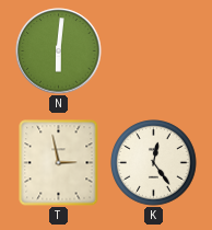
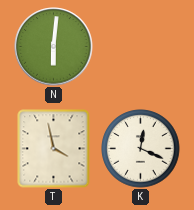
T: 2:58 -> 3:58 (54, 149)
K: 12:24 -> 12:19 (141, 149)
